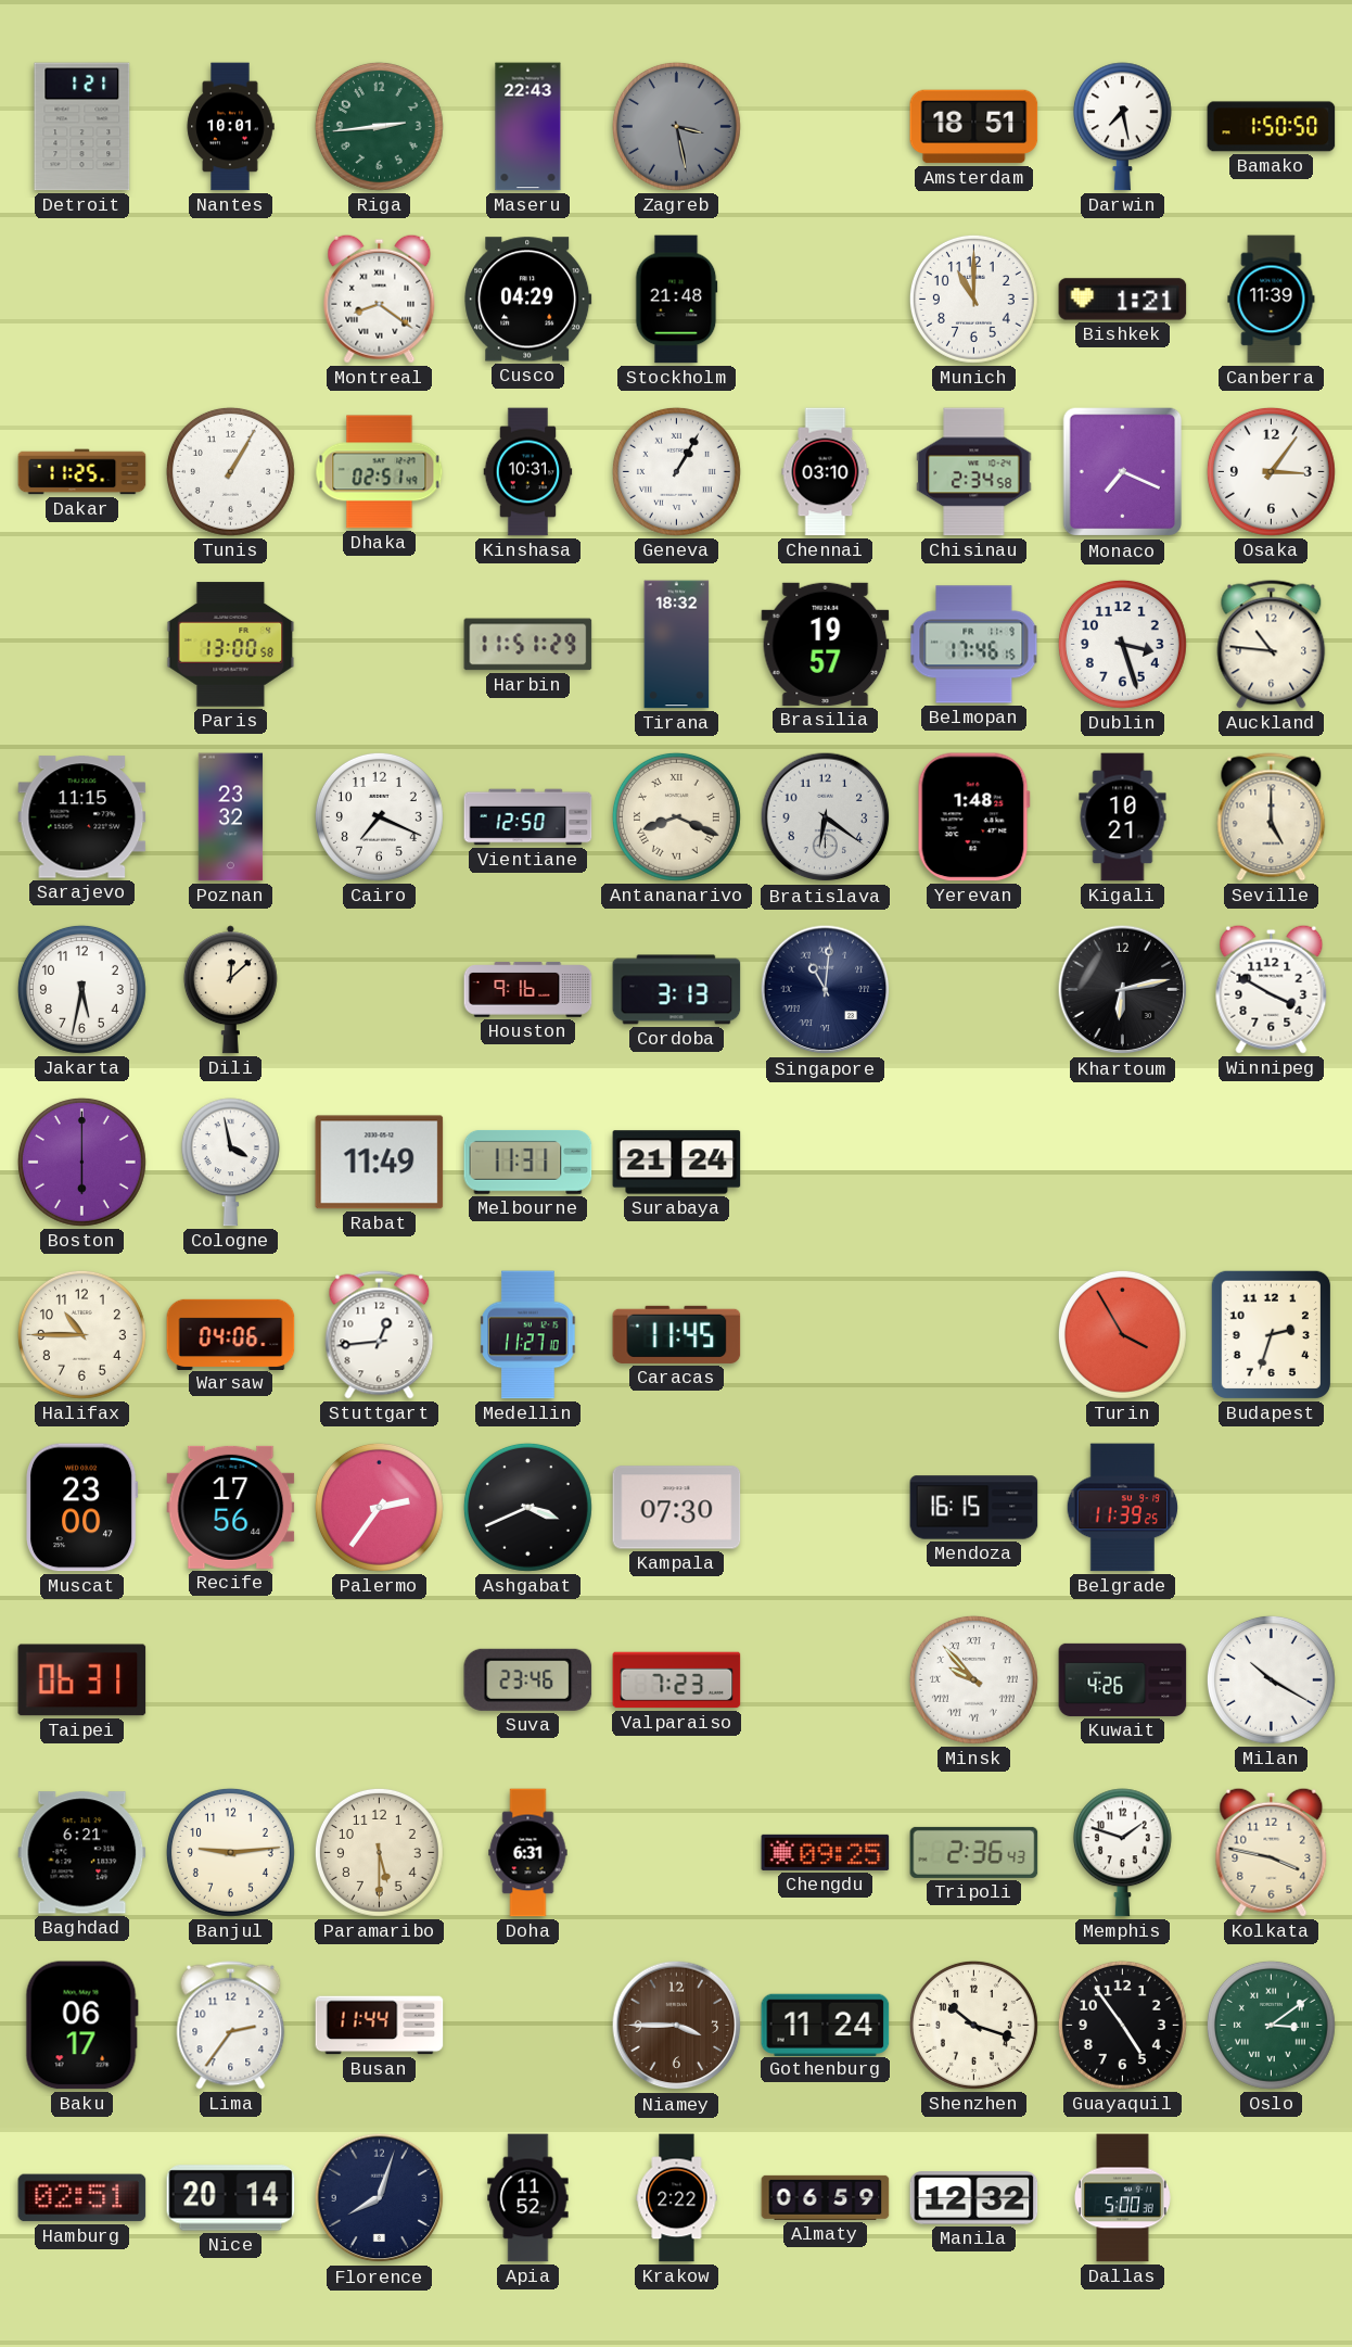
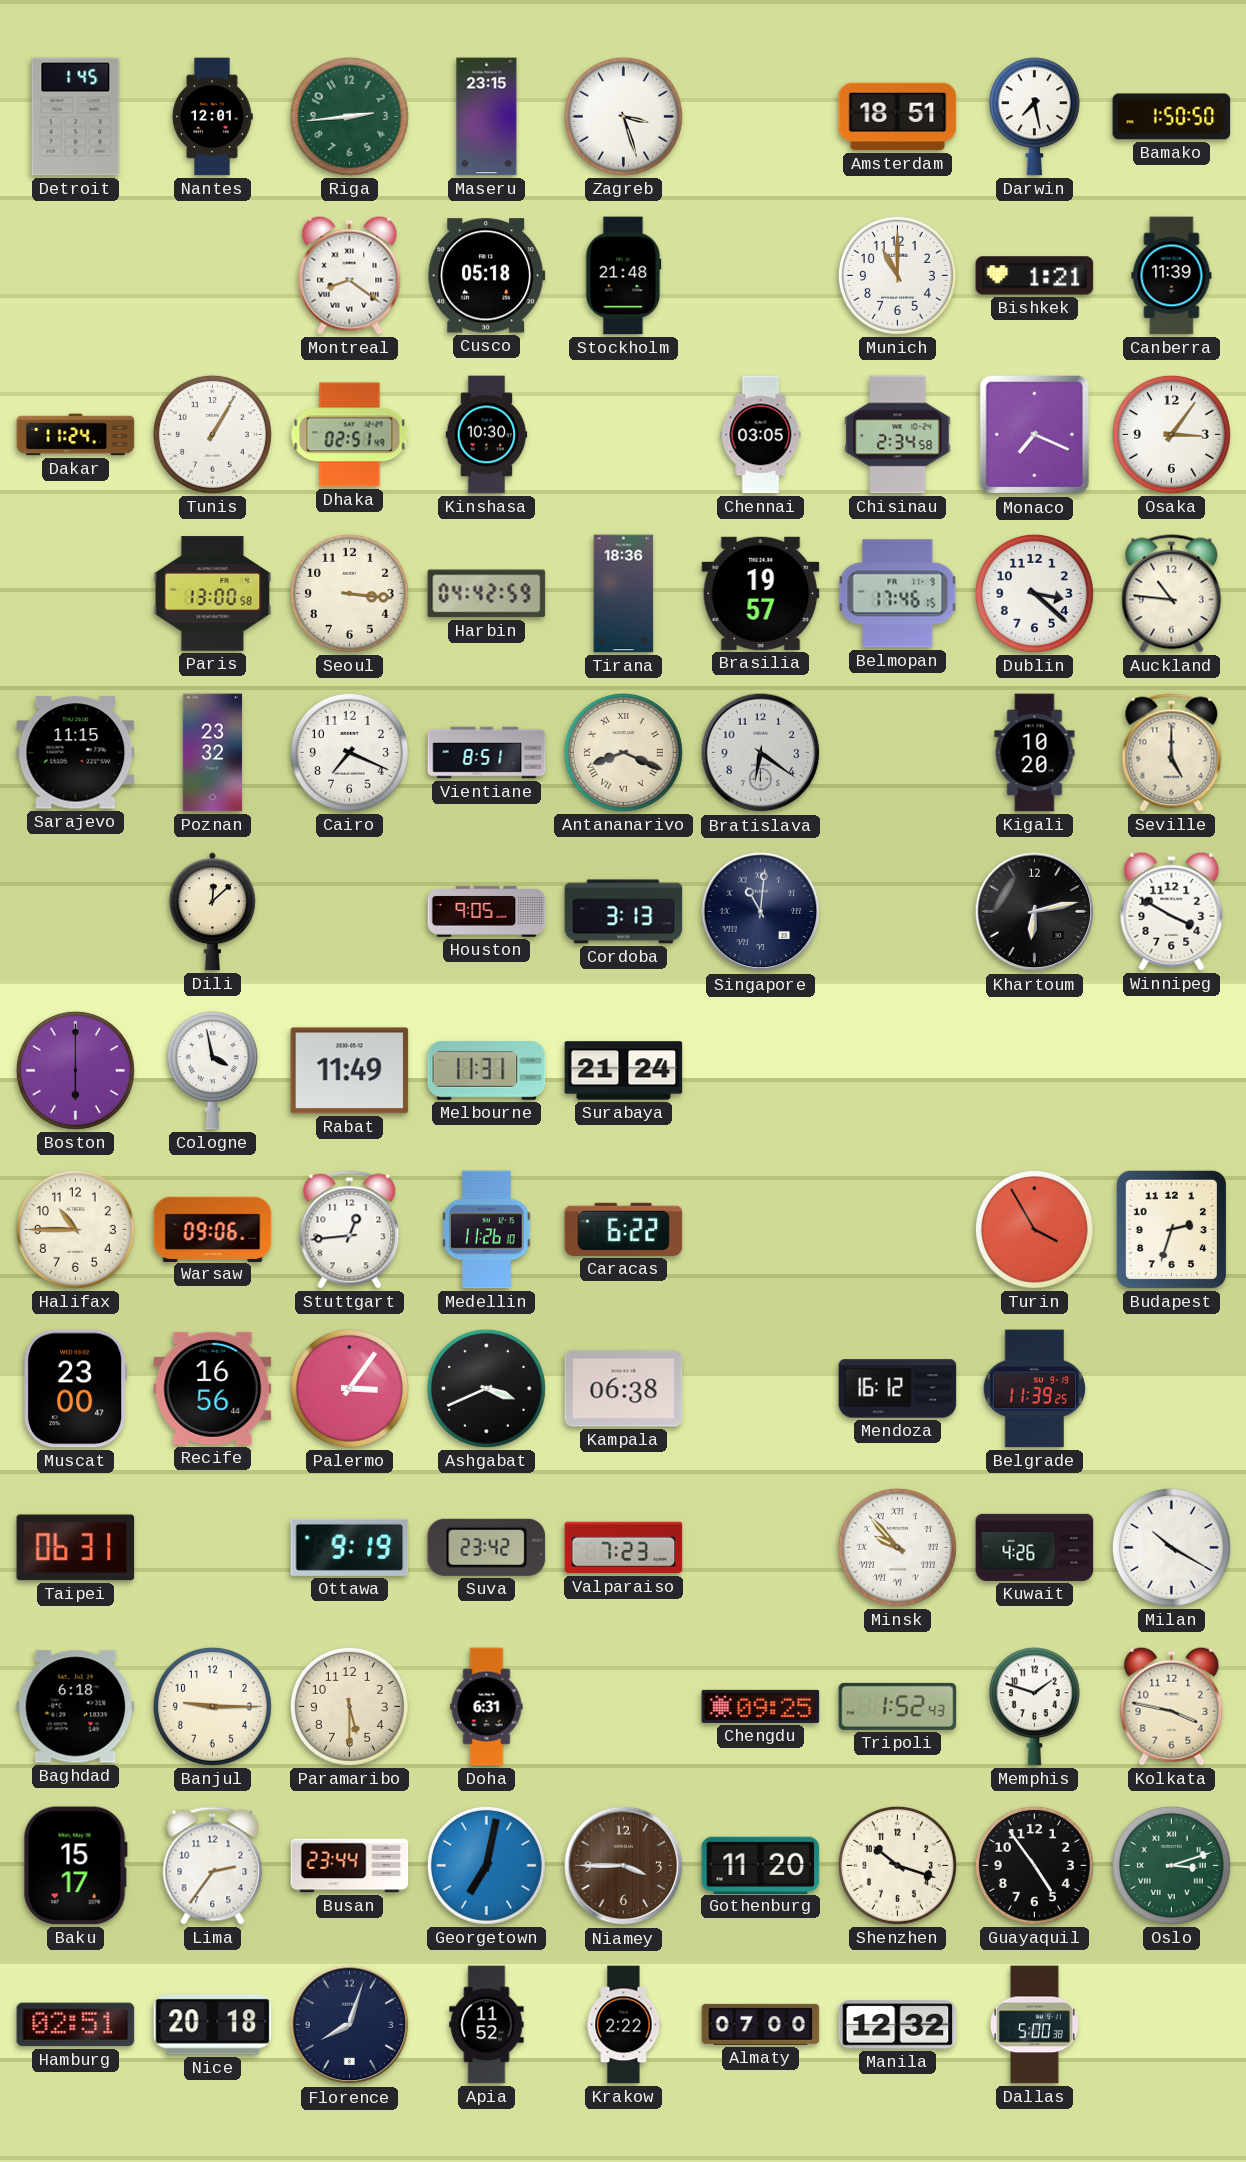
Detroit: 1:21 -> 1:45 (76, 117)
Nantes: 10:01 -> 12:01 (212, 117)
Maseru: 22:43 -> 23:15 (487, 117)
Zagreb: 3:28 -> 3:27 (623, 116)
Zagreb dial: grey -> white (623, 116)
Cusco: 04:29 -> 05:18 (487, 276)
Dakar: 11:25 -> 11:24 (76, 435)
Kinshasa: 10:31 -> 10:30 (487, 435)
Geneva: 1:05 -> none (676, 471)
Chennai: 03:10 -> 03:05 (761, 435)
Seoul: none -> 3:16 (349, 593)
Harbin: 11:51 -> 04:42 (487, 594)
Tirana: 18:32 -> 18:36 (624, 594)
Dublin: 3:27 -> 3:22 (1034, 593)
Vientiane: 12:50 -> 8:51 (487, 753)
Yerevan: 1:48 -> none (973, 817)
Kigali: 10:21 -> 10:20 (1035, 753)
Jakarta: 5:32 -> none (81, 989)
Houston: 9:16 -> 9:05 (487, 912)
Warsaw: 04:06 -> 09:06 (213, 1229)
Medellin: 11:27 -> 11:26 (487, 1230)
Caracas: 11:45 -> 6:22 (624, 1229)
Recife: 17:56 -> 16:56 (213, 1388)
Palermo: 2:36 -> 3:06 (349, 1388)
Kampala: 07:30 -> 06:38 (624, 1389)
Mendoza: 16:15 -> 16:12 (898, 1389)
Ottawa: none -> 9:19 (350, 1547)
Suva: 23:46 -> 23:42 (487, 1547)
Baghdad: 6:21 -> 6:18 (76, 1707)
Banjul: 9:14 -> 9:15 (212, 1706)
Tripoli: 2:36 -> 1:52 (898, 1706)
Baku: 06:17 -> 15:17 (75, 1866)
Busan: 11:44 -> 23:44 (350, 1866)
Georgetown: none -> 7:02 (486, 1865)
Gothenburg: 11:24 -> 11:20 (761, 1865)
Oslo: 3:09 -> 3:12 (1171, 1865)
Nice: 20:14 -> 20:18 (213, 2025)
Almaty: 06:59 -> 07:00 (761, 2024)
